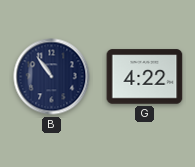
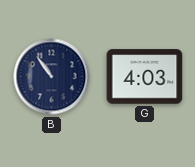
G: 4:22 -> 4:03 (145, 77)
